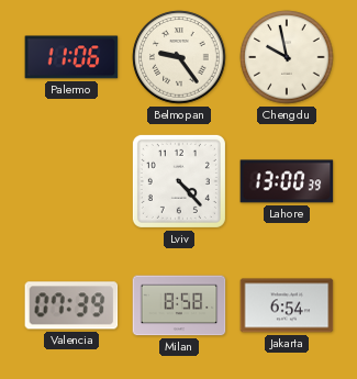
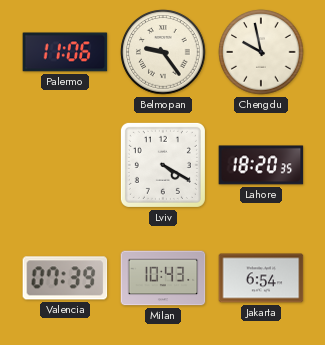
Lviv: 4:23 -> 4:20 (163, 165)
Lahore: 13:00 -> 18:20 (261, 165)
Milan: 8:58 -> 10:43 (163, 278)
